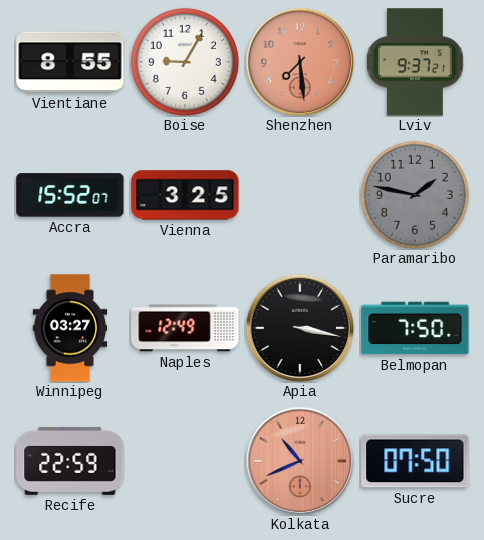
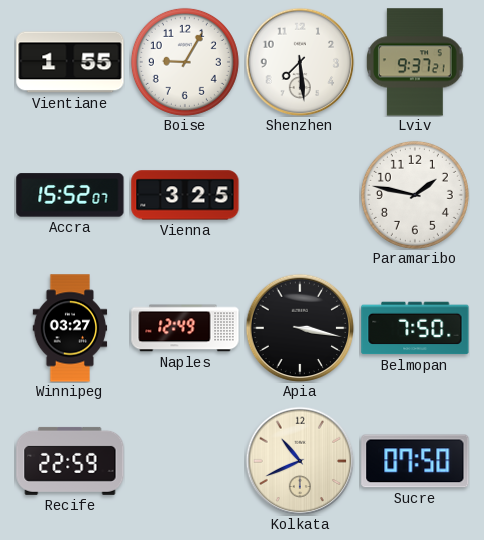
Vientiane: 8:55 -> 1:55 (70, 62)
Shenzhen dial: salmon -> white (300, 62)
Paramaribo dial: grey -> white (415, 195)
Kolkata dial: salmon -> cream (300, 461)
